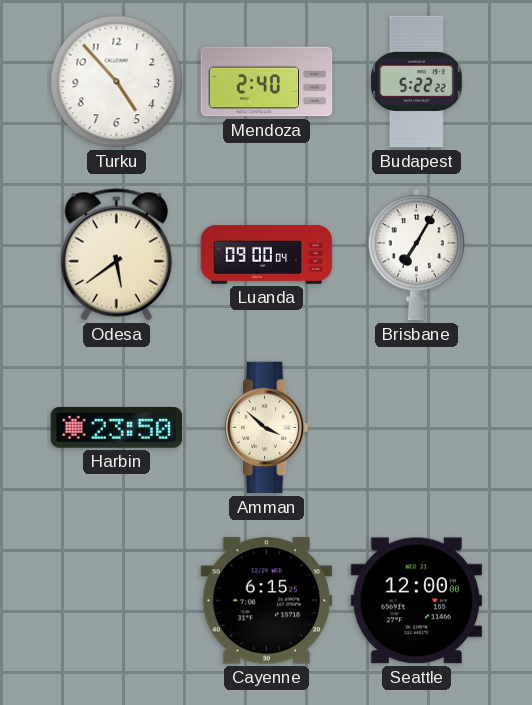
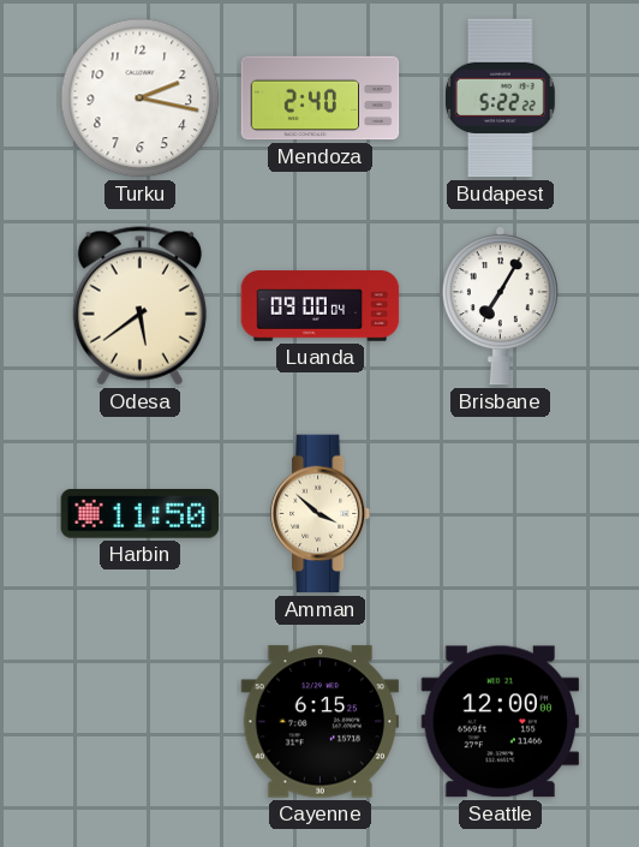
Turku: 4:53 -> 2:17 (141, 99)
Harbin: 23:50 -> 11:50 (141, 514)
